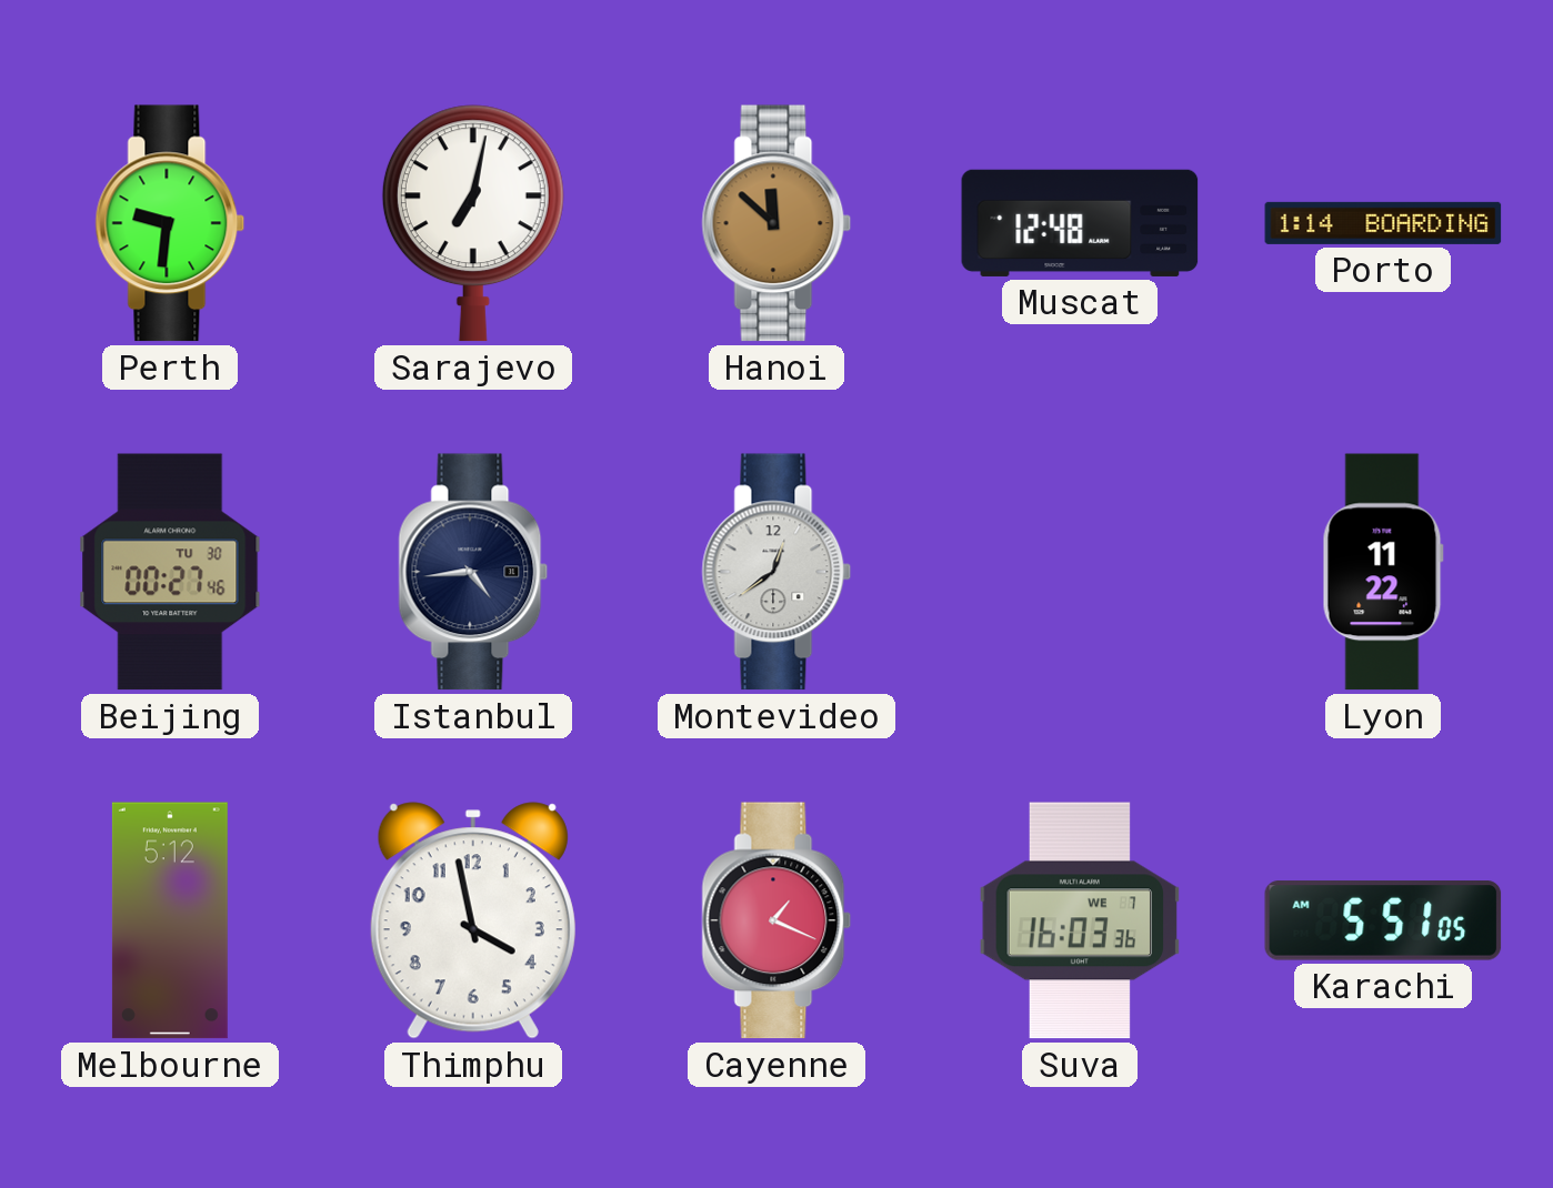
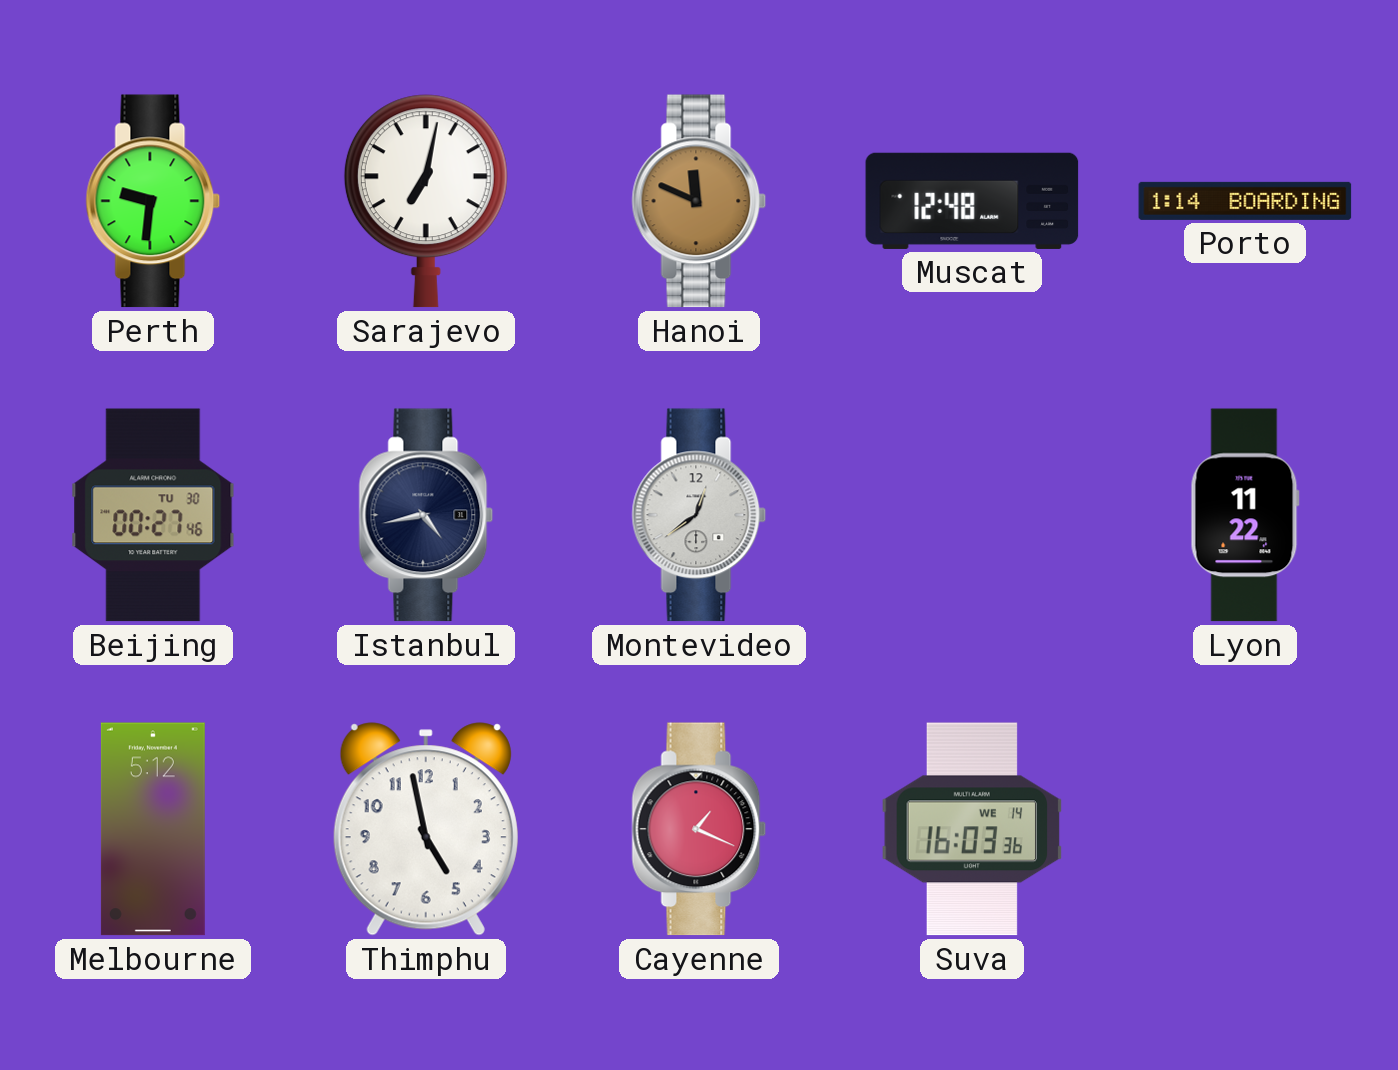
Hanoi: 11:52 -> 11:49 (699, 201)
Istanbul: 4:44 -> 4:43 (426, 515)
Thimphu: 3:58 -> 4:58 (426, 829)
Suva date: WE 7 -> WE 14 (972, 829)
Karachi: 5:51 -> none (1383, 920)
